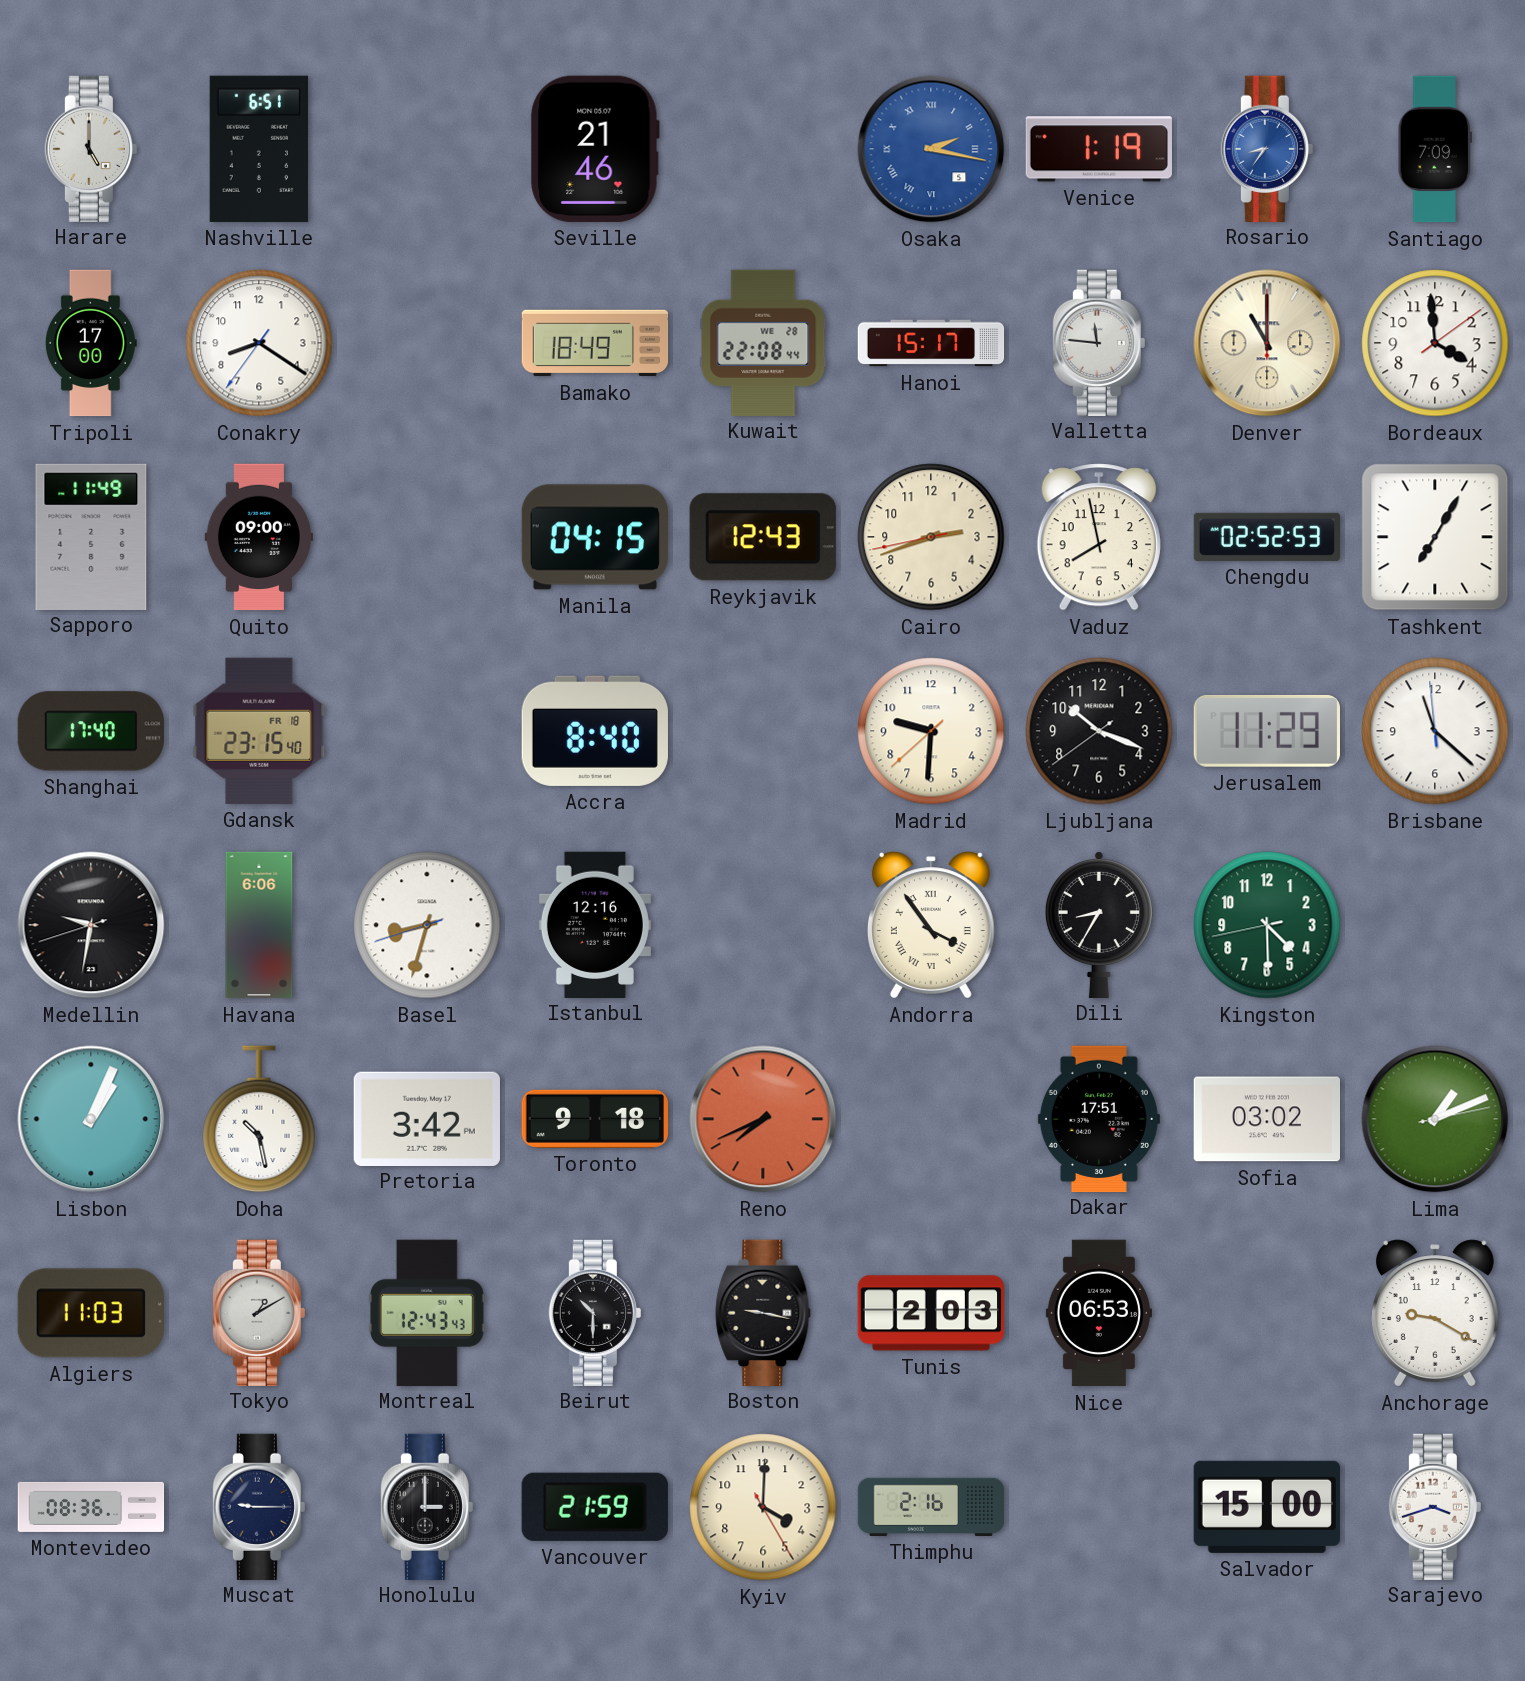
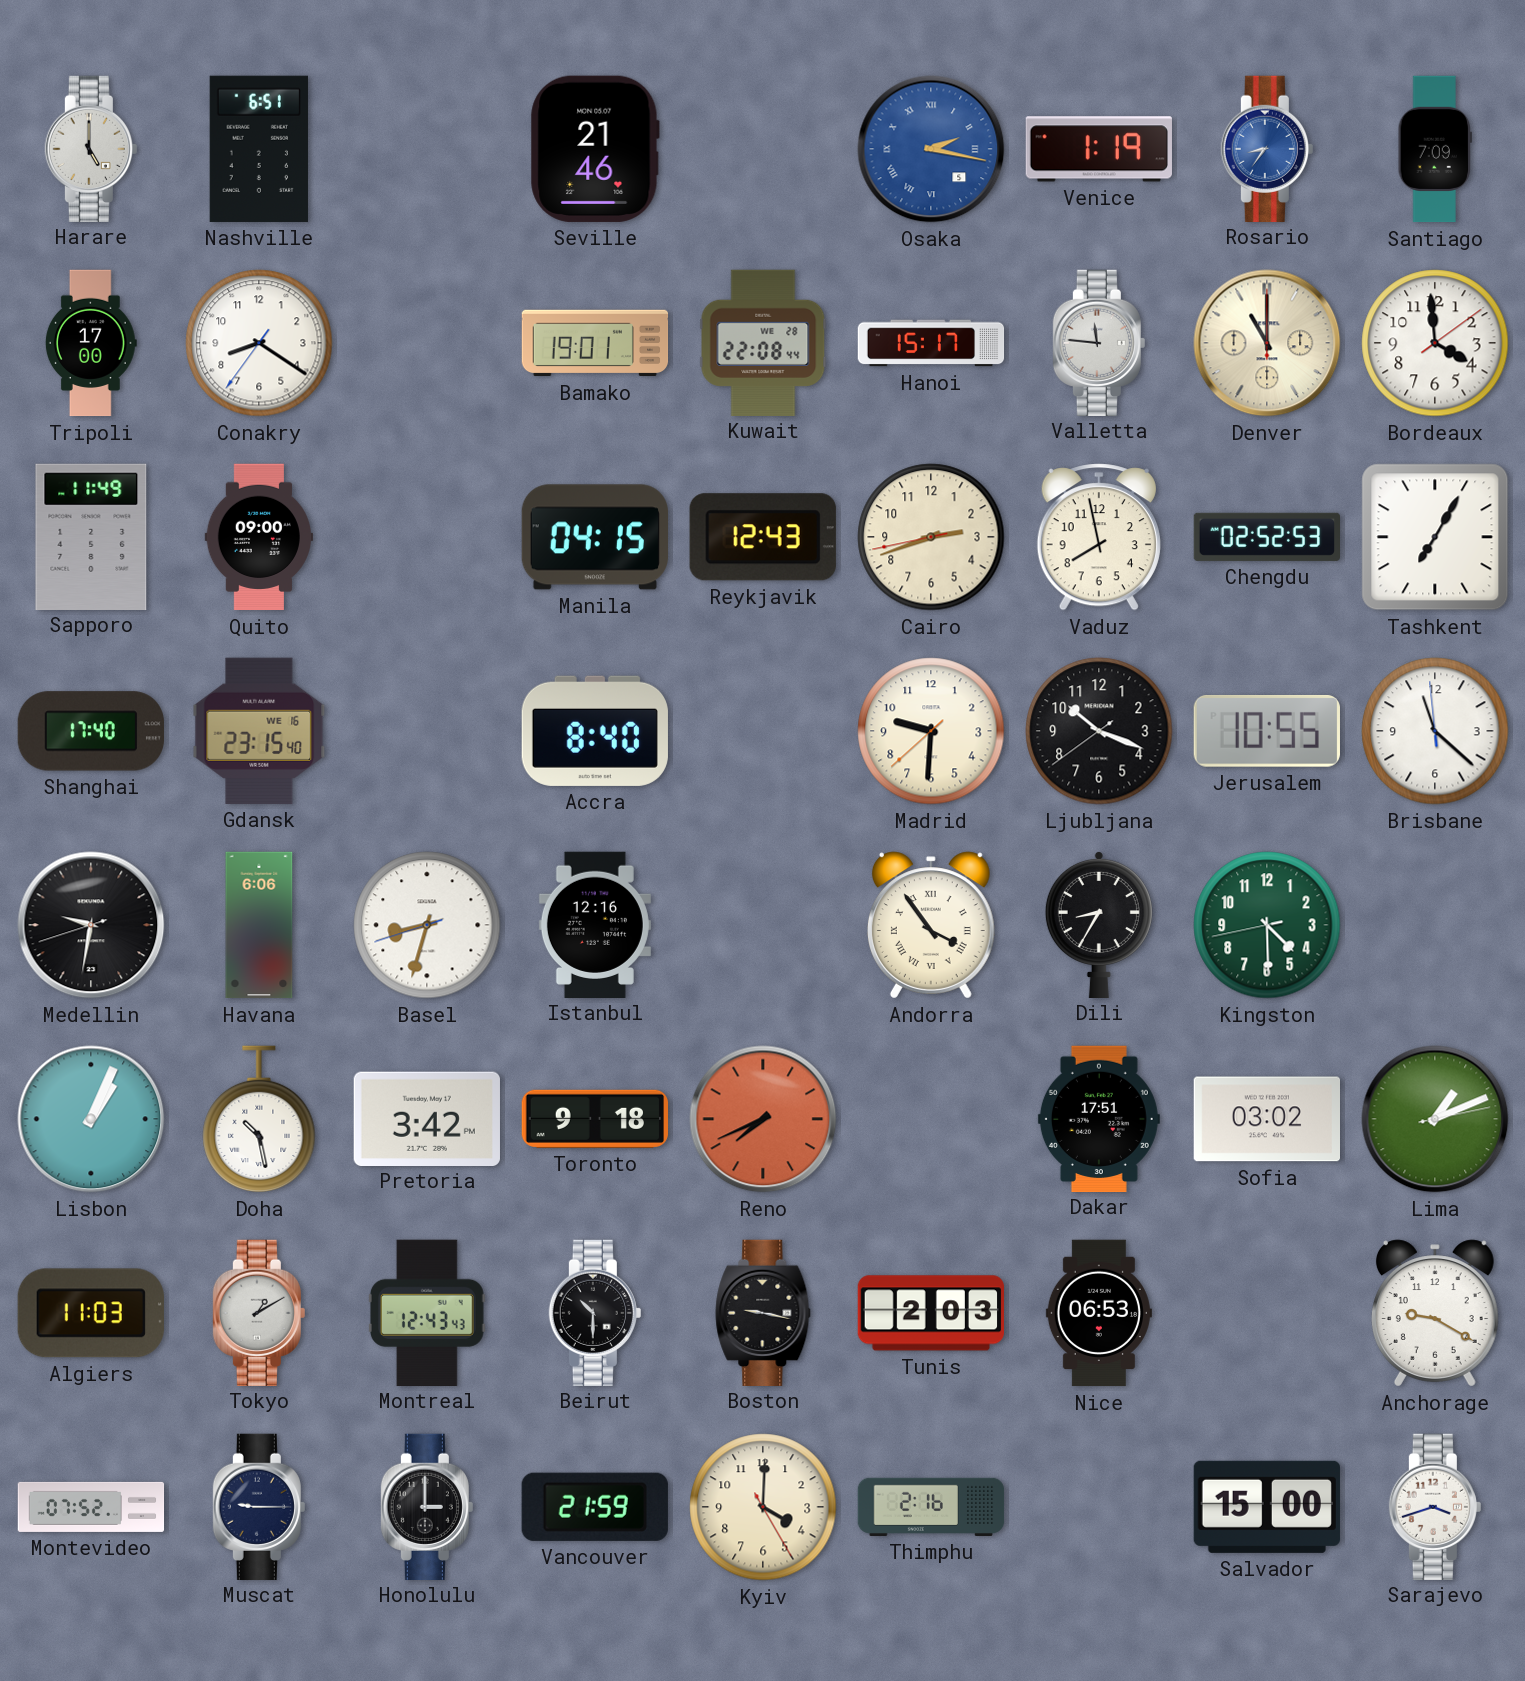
Bamako: 18:49 -> 19:01 (595, 343)
Gdansk date: FR 18 -> WE 16 (259, 731)
Jerusalem: 11:29 -> 10:55 (1267, 731)
Montevideo: 08:36 -> 07:52 (91, 1507)
